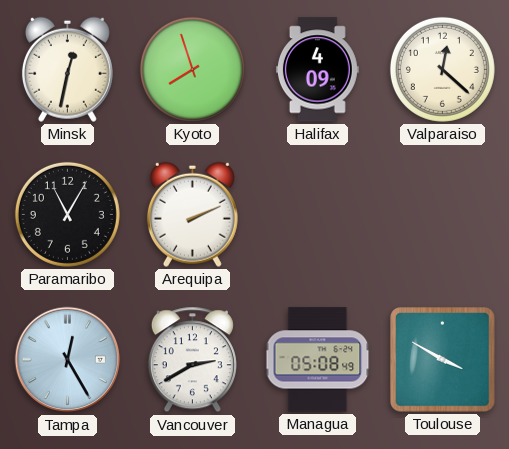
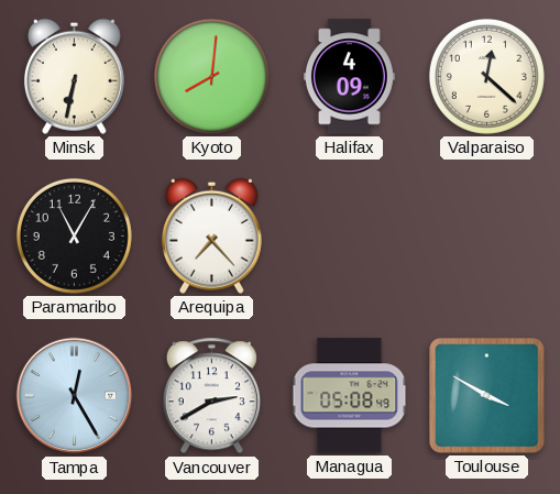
Minsk: 12:32 -> 6:32 (74, 76)
Kyoto: 7:57 -> 8:01 (211, 76)
Arequipa: 2:11 -> 7:23 (211, 235)
